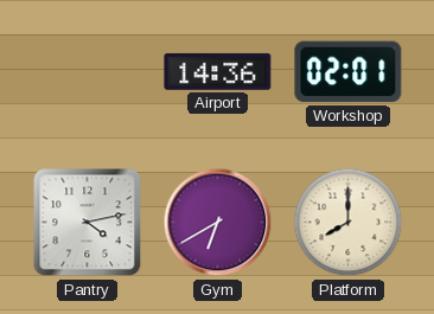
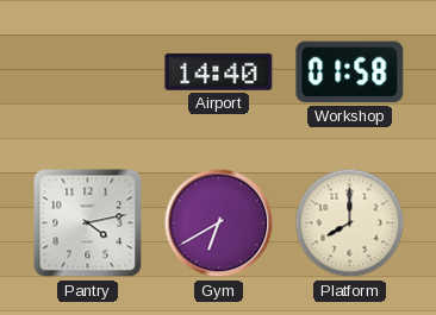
Airport: 14:36 -> 14:40 (219, 71)
Workshop: 02:01 -> 01:58 (350, 73)
